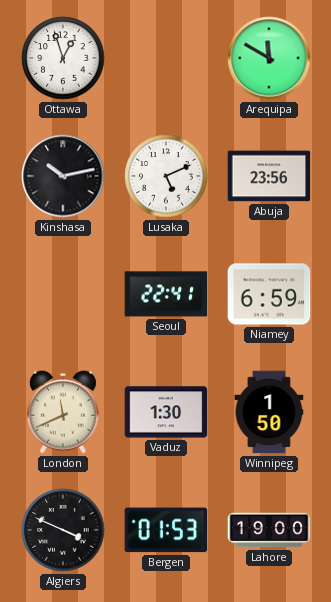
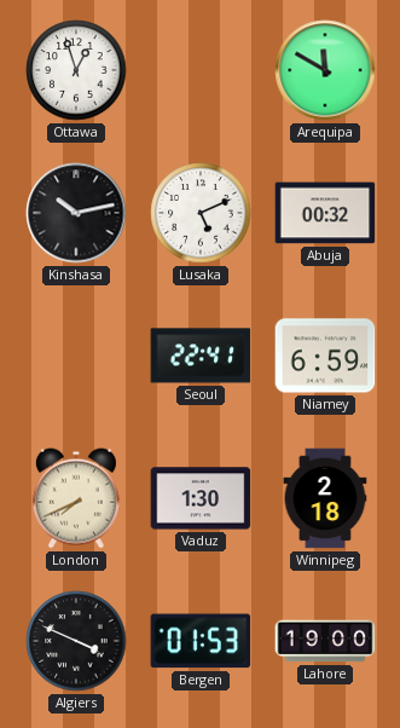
Abuja: 23:56 -> 00:32 (325, 213)
London: 11:41 -> 7:41 (76, 498)
Winnipeg: 1:50 -> 2:18 (325, 498)
